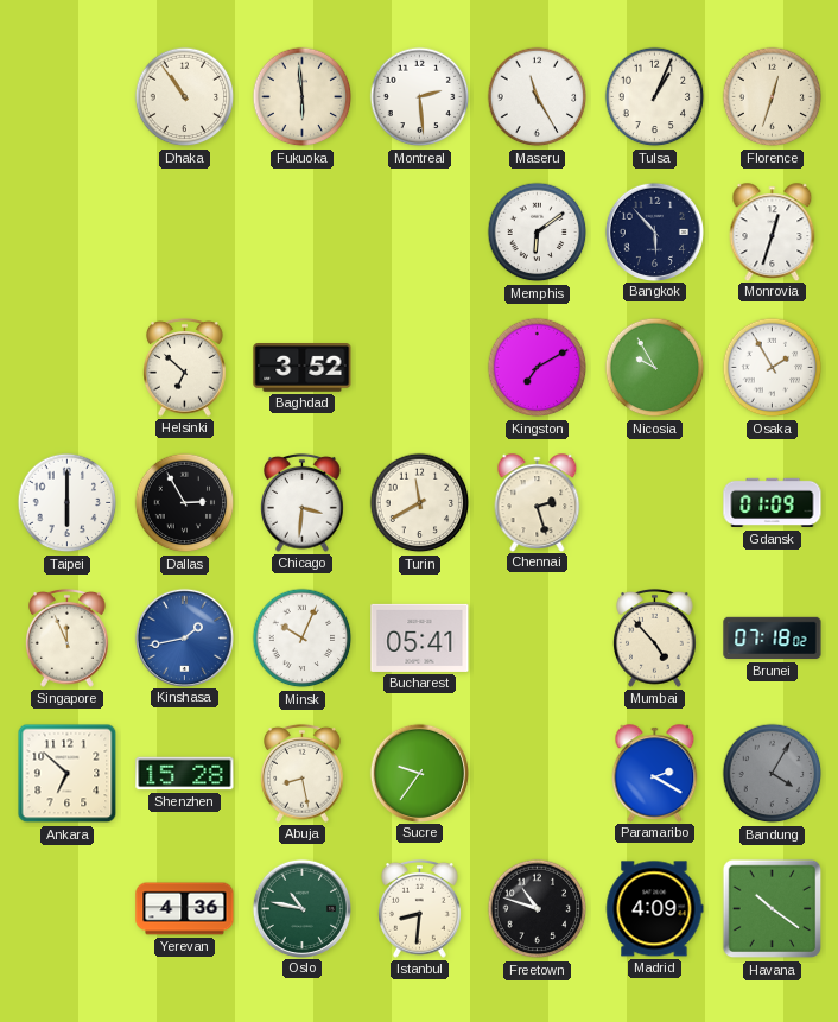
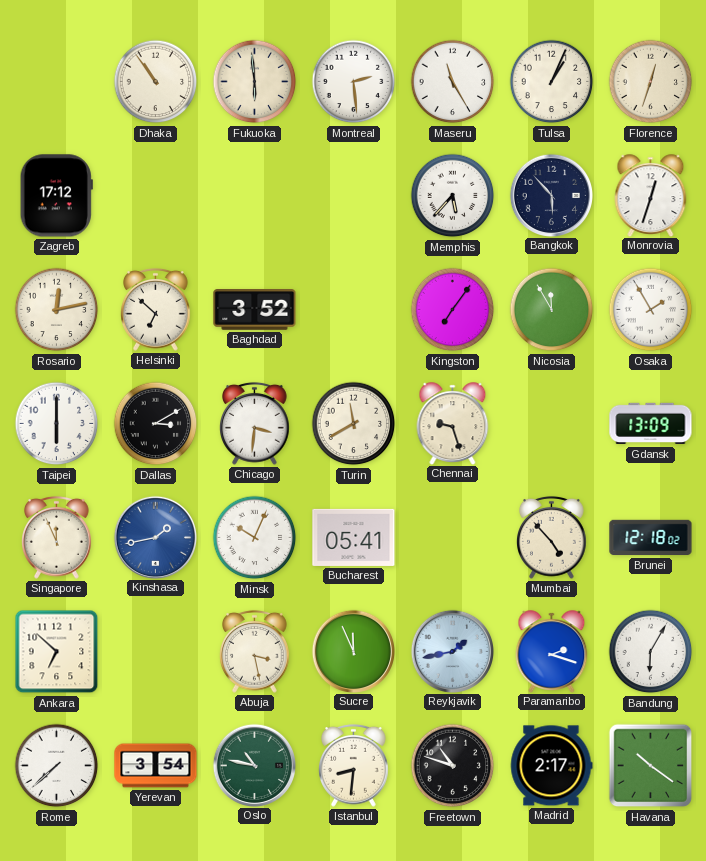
Zagreb: none -> 17:12 (56, 196)
Memphis: 6:09 -> 5:37 (453, 196)
Rosario: none -> 12:13 (57, 310)
Kingston: 7:10 -> 7:06 (453, 310)
Nicosia: 9:55 -> 11:55 (552, 310)
Dallas: 2:55 -> 3:10 (156, 424)
Chennai: 2:27 -> 9:27 (453, 423)
Gdansk: 01:09 -> 13:09 (651, 424)
Brunei: 07:18 -> 12:18 (651, 538)
Shenzhen: 15:28 -> none (185, 774)
Abuja: 8:28 -> 3:28 (255, 651)
Sucre: 9:36 -> 11:56 (353, 651)
Reykjavik: none -> 1:43 (452, 651)
Paramaribo: 2:20 -> 2:18 (552, 651)
Bandung: 4:05 -> 6:05 (651, 652)
Bandung dial: grey -> white (651, 652)
Rome: none -> 7:38 (57, 766)
Yerevan: 4:36 -> 3:54 (156, 766)
Madrid: 4:09 -> 2:17 (551, 766)
